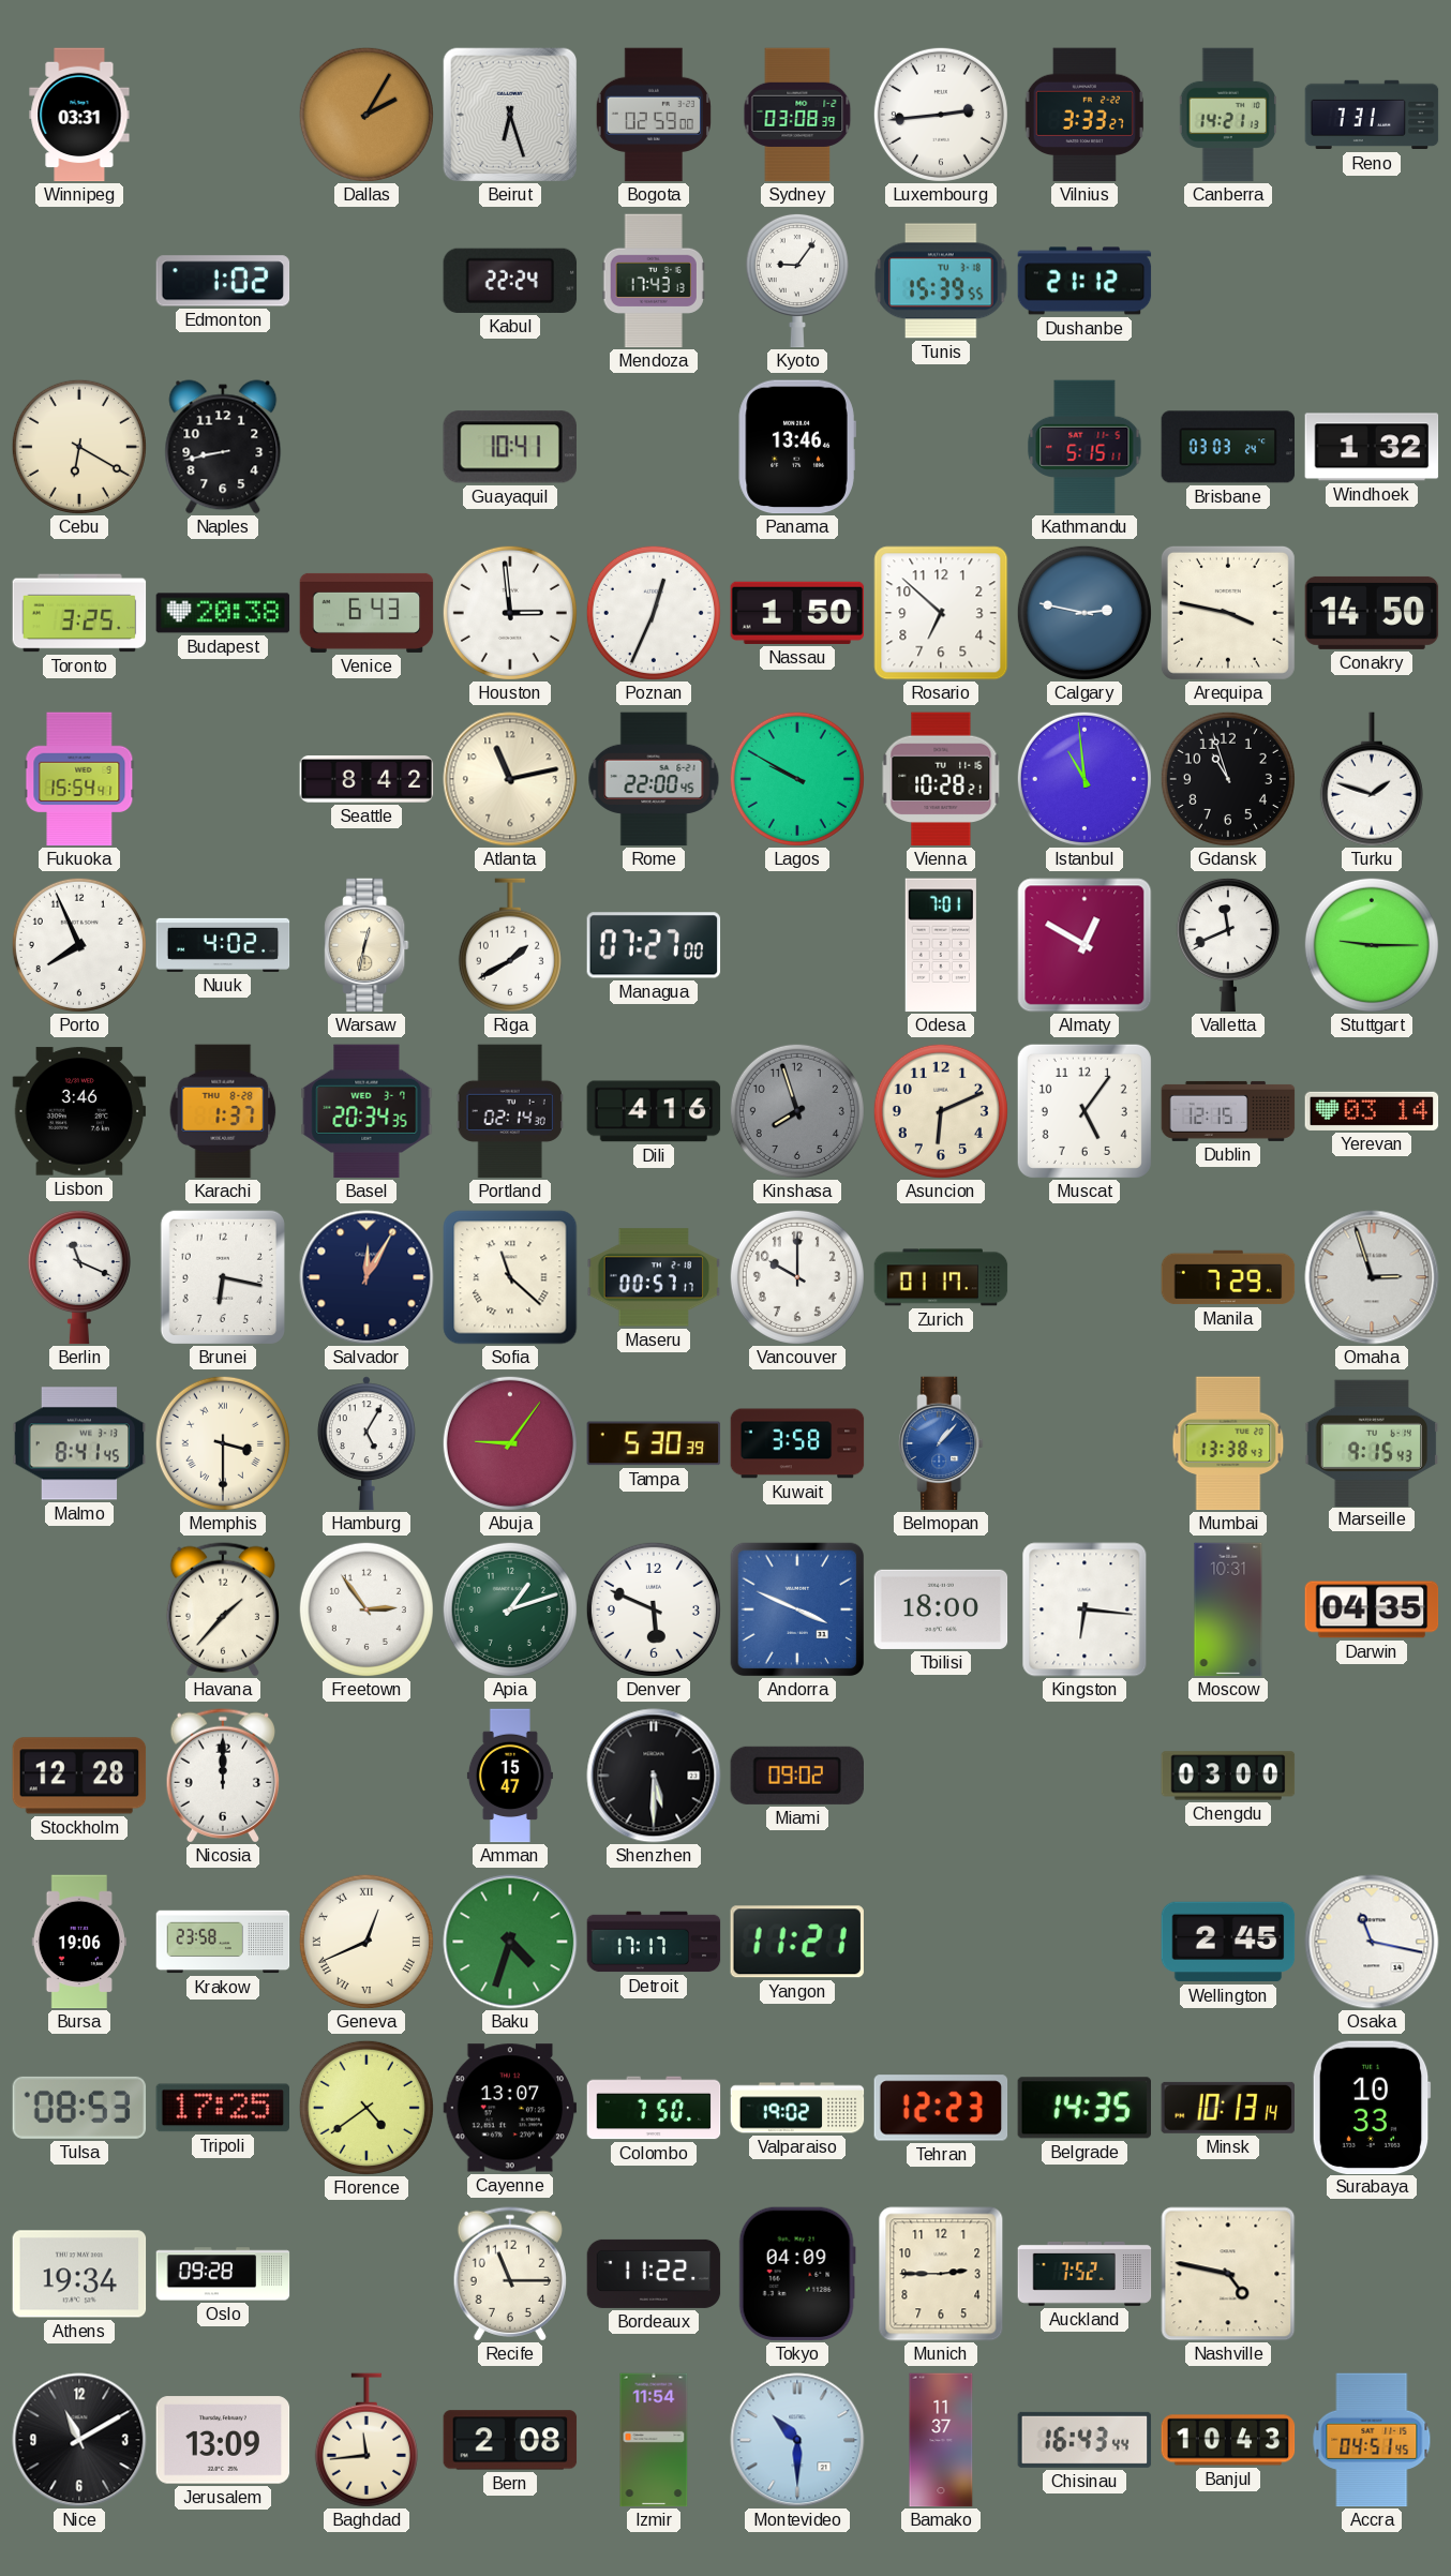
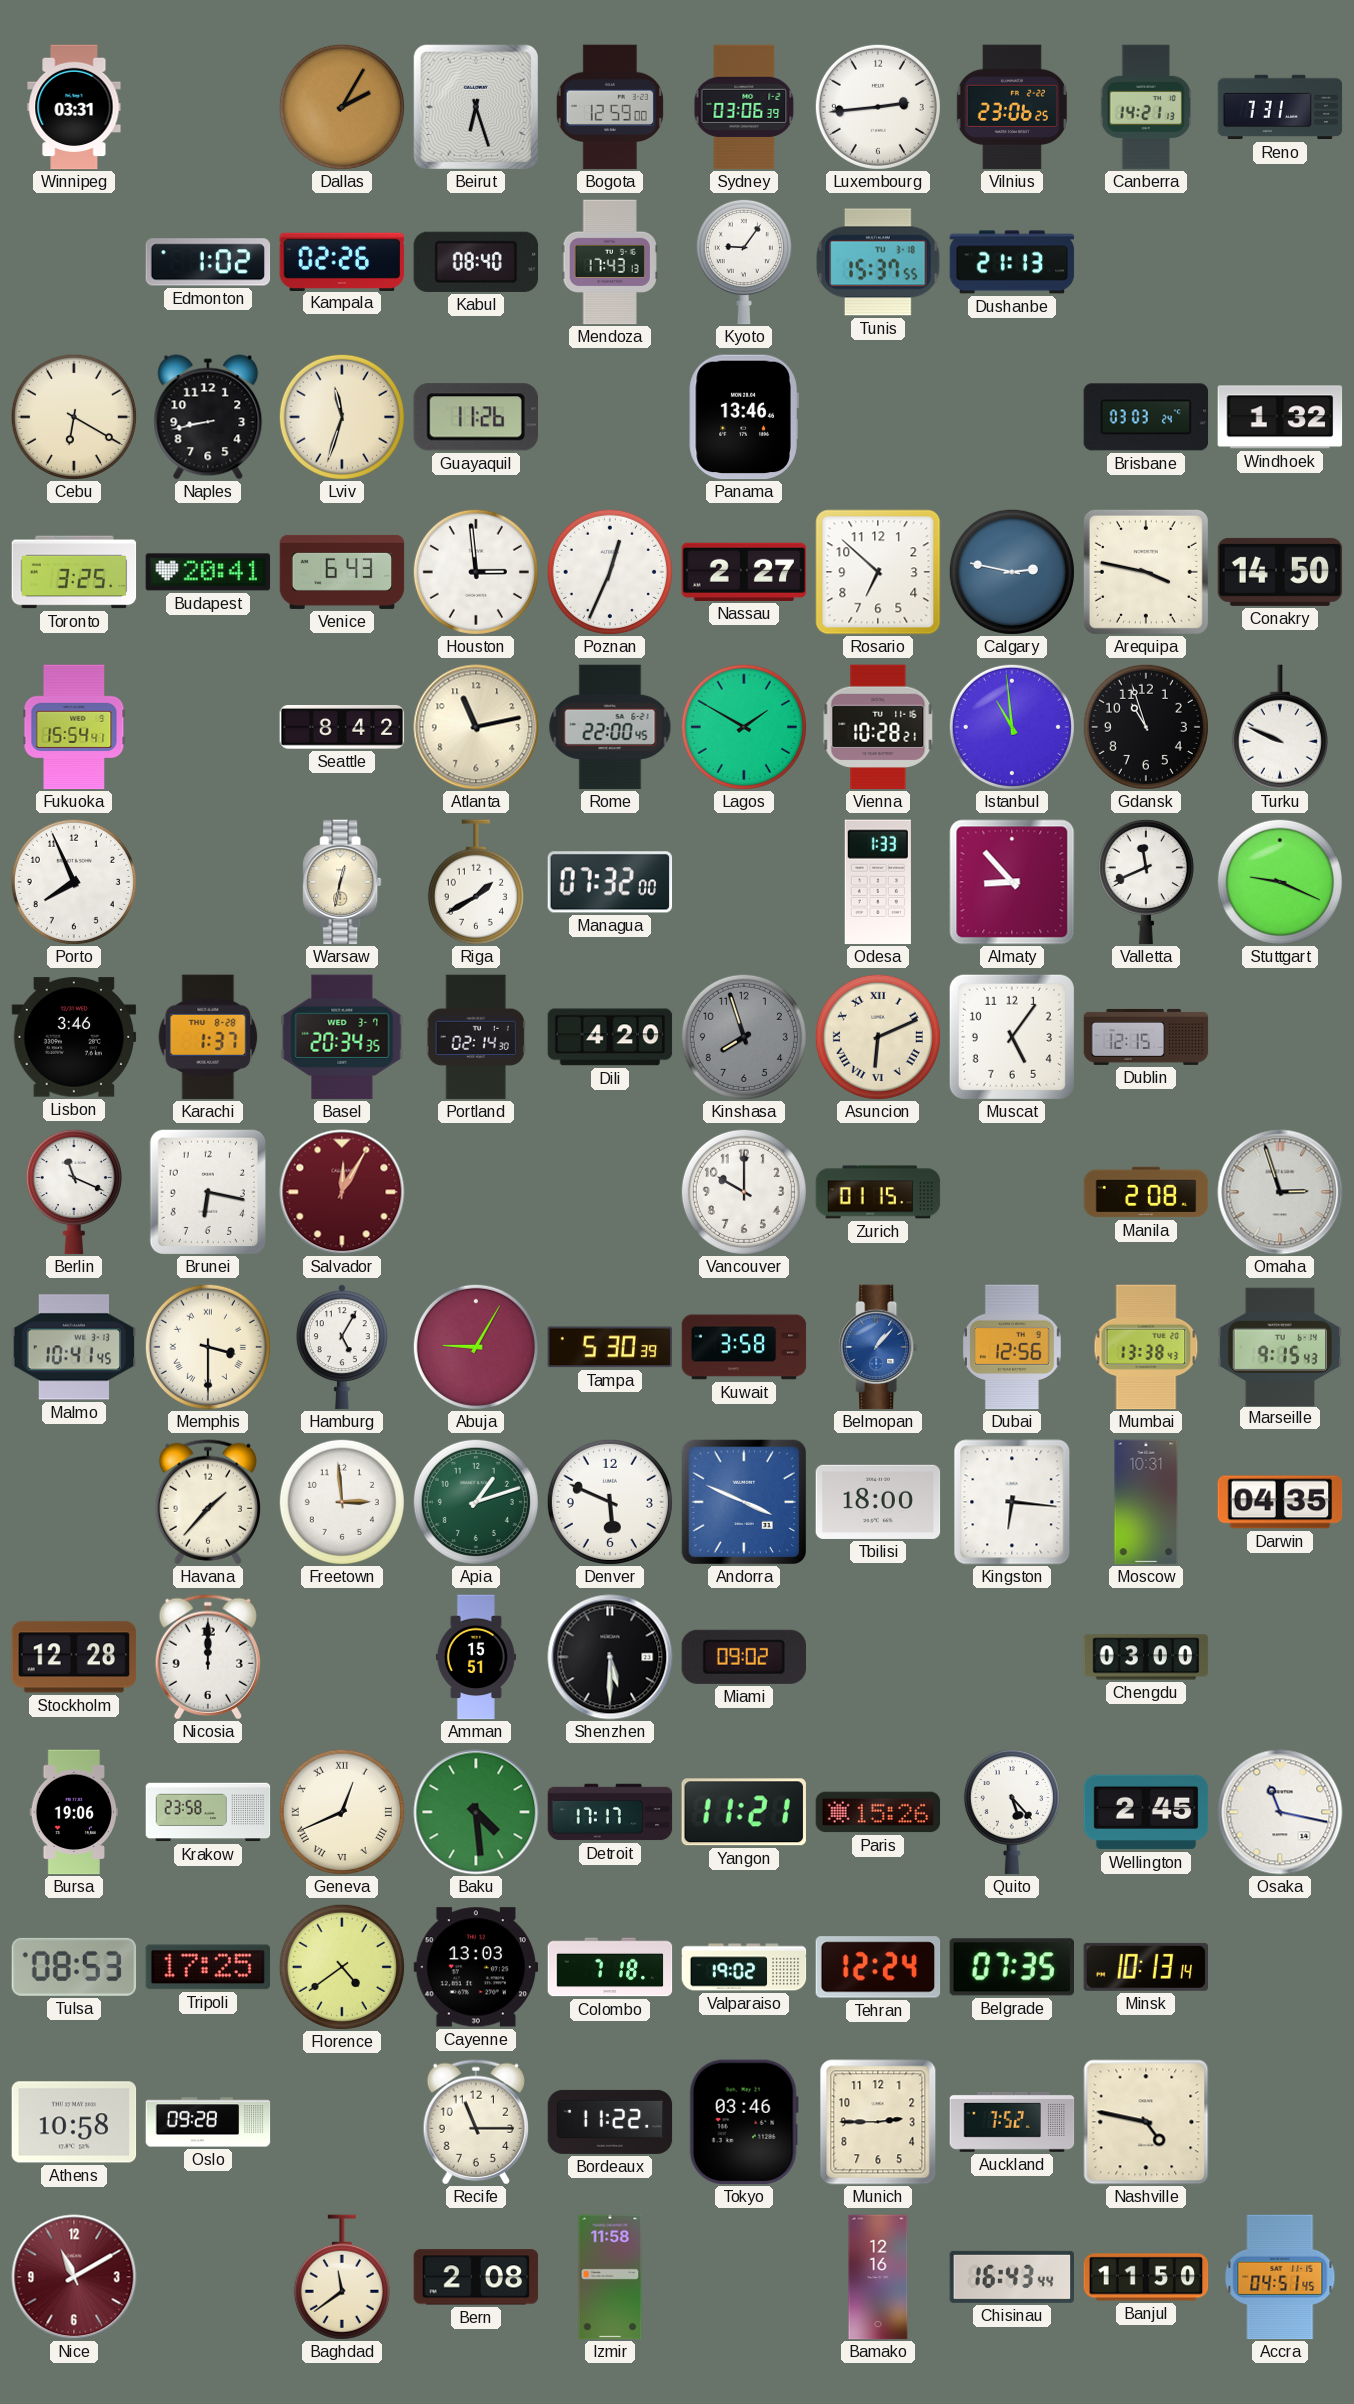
Bogota: 02:59 -> 12:59 (610, 107)
Sydney: 03:08 -> 03:06 (744, 107)
Vilnius: 3:33 -> 23:06 (1012, 107)
Kampala: none -> 02:26 (342, 261)
Kabul: 22:24 -> 08:40 (476, 262)
Tunis: 15:39 -> 15:37 (878, 262)
Dushanbe: 21:12 -> 21:13 (1012, 262)
Lviv: none -> 11:33 (342, 417)
Guayaquil: 10:41 -> 11:26 (476, 417)
Kathmandu: 5:15 -> none (1084, 447)
Budapest: 20:38 -> 20:41 (208, 572)
Nassau: 1:50 -> 2:27 (744, 572)
Lagos: 9:50 -> 1:50 (744, 727)
Turku: 1:48 -> 9:49 (1280, 727)
Nuuk: 4:02 -> none (223, 945)
Managua: 07:27 -> 07:32 (610, 882)
Odesa: 7:01 -> 1:33 (878, 882)
Almaty: 12:50 -> 8:53 (1012, 882)
Stuttgart: 9:15 -> 9:19 (1280, 882)
Dili: 4:16 -> 4:20 (610, 1037)
Asuncion numerals: Arabic -> Roman (878, 1037)
Yerevan: 03:14 -> none (1372, 1111)
Salvador dial: navy -> burgundy (342, 1192)
Sofia: 11:22 -> none (510, 1277)
Maseru: 00:57 -> none (654, 1277)
Zurich: 01:17 -> 01:15 (878, 1192)
Manila: 7:29 -> 2:08 (1146, 1192)
Malmo: 8:41 -> 10:41 (74, 1347)
Abuja: 9:06 -> 9:05 (476, 1347)
Dubai: none -> 12:56 (1012, 1347)
Freetown: 2:54 -> 2:59 (342, 1502)
Amman: 15:47 -> 15:51 (476, 1657)
Baku: 4:33 -> 4:29 (476, 1812)
Paris: none -> 15:26 (878, 1812)
Quito: none -> 5:23 (1012, 1812)
Cayenne: 13:07 -> 13:03 (476, 1967)
Colombo: 7:50 -> 7:18 (610, 1967)
Tehran: 12:23 -> 12:24 (878, 1967)
Belgrade: 14:35 -> 07:35 (1011, 1967)
Surabaya: 10:33 -> none (1372, 2107)
Athens: 19:34 -> 10:58 (74, 2122)
Tokyo: 04:09 -> 03:46 (744, 2122)
Nice dial: black -> burgundy (74, 2277)
Jerusalem: 13:09 -> none (223, 2440)
Baghdad: 11:44 -> 11:39 (342, 2277)
Izmir: 11:54 -> 11:58 (610, 2277)
Montevideo: 10:30 -> none (797, 2440)
Bamako: 11:37 -> 12:16 (878, 2277)
Banjul: 10:43 -> 11:50 (1146, 2277)
